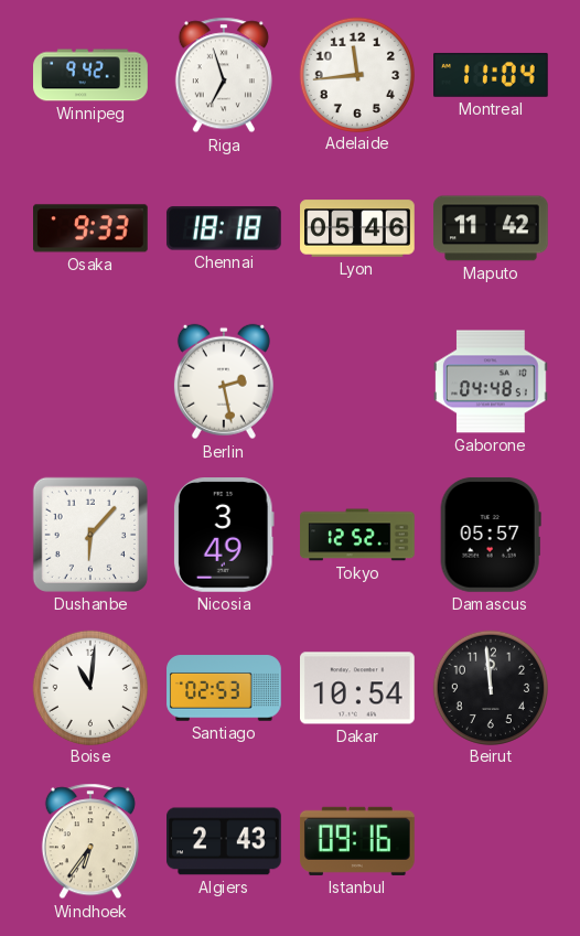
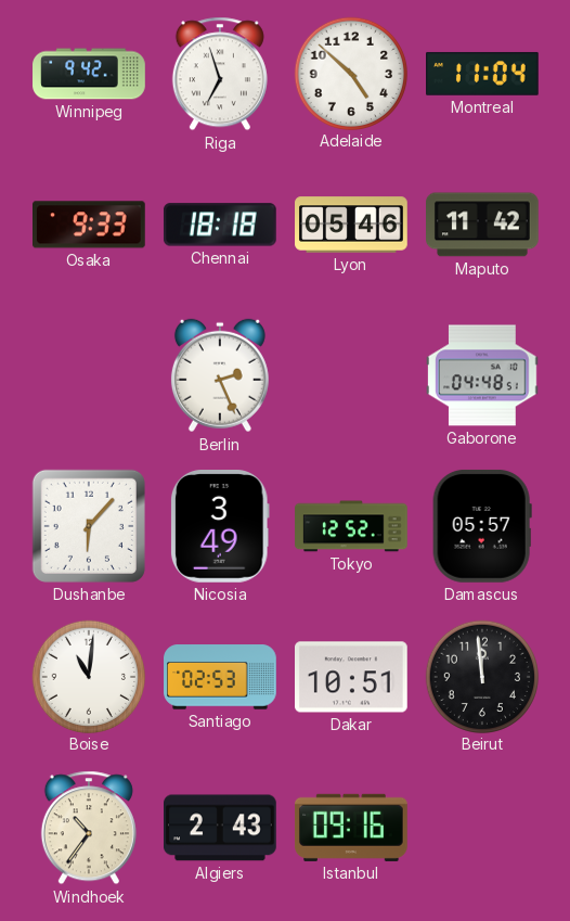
Adelaide: 11:44 -> 4:52 (350, 73)
Berlin: 2:28 -> 2:26 (220, 375)
Dakar: 10:54 -> 10:51 (352, 677)
Windhoek: 6:36 -> 10:36 (89, 828)
